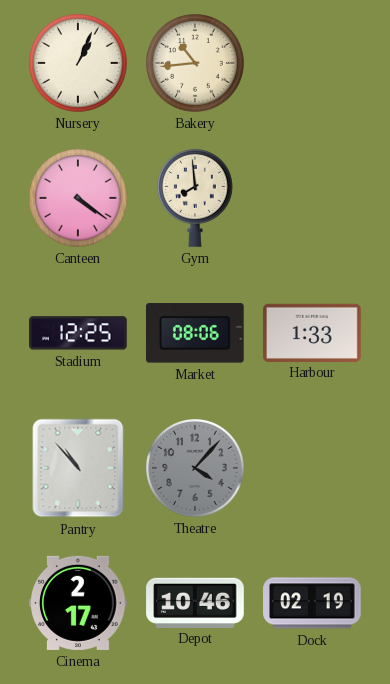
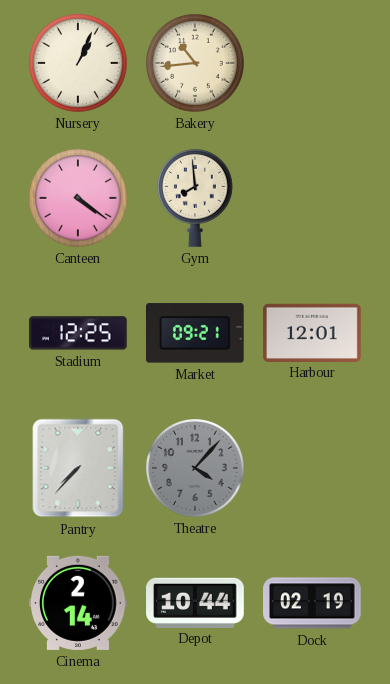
Market: 08:06 -> 09:21 (195, 333)
Harbour: 1:33 -> 12:01 (312, 332)
Pantry: 10:53 -> 7:37 (78, 468)
Cinema: 2:17 -> 2:14 (78, 603)
Depot: 10:46 -> 10:44 (195, 602)
